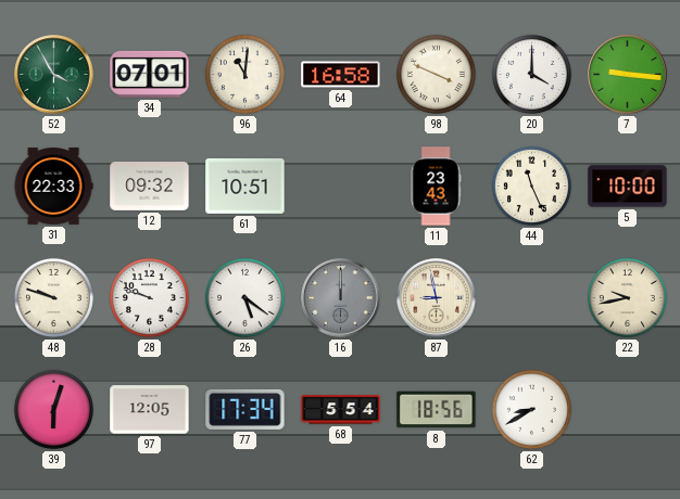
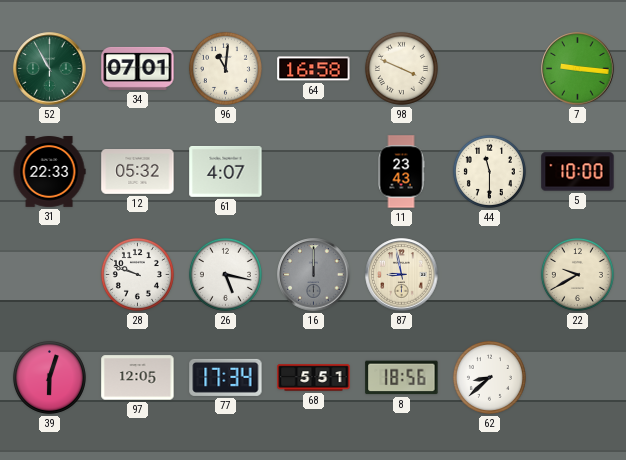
52: 3:55 -> 10:55 (50, 69)
20: 4:00 -> none (531, 74)
12: 09:32 -> 05:32 (138, 172)
61: 10:51 -> 4:07 (226, 171)
44: 11:26 -> 11:30 (489, 171)
48: 9:48 -> none (53, 297)
26: 5:21 -> 5:17 (225, 274)
22: 9:43 -> 9:40 (577, 274)
68: 5:54 -> 5:51 (314, 378)
62: 8:40 -> 8:38 (489, 377)
